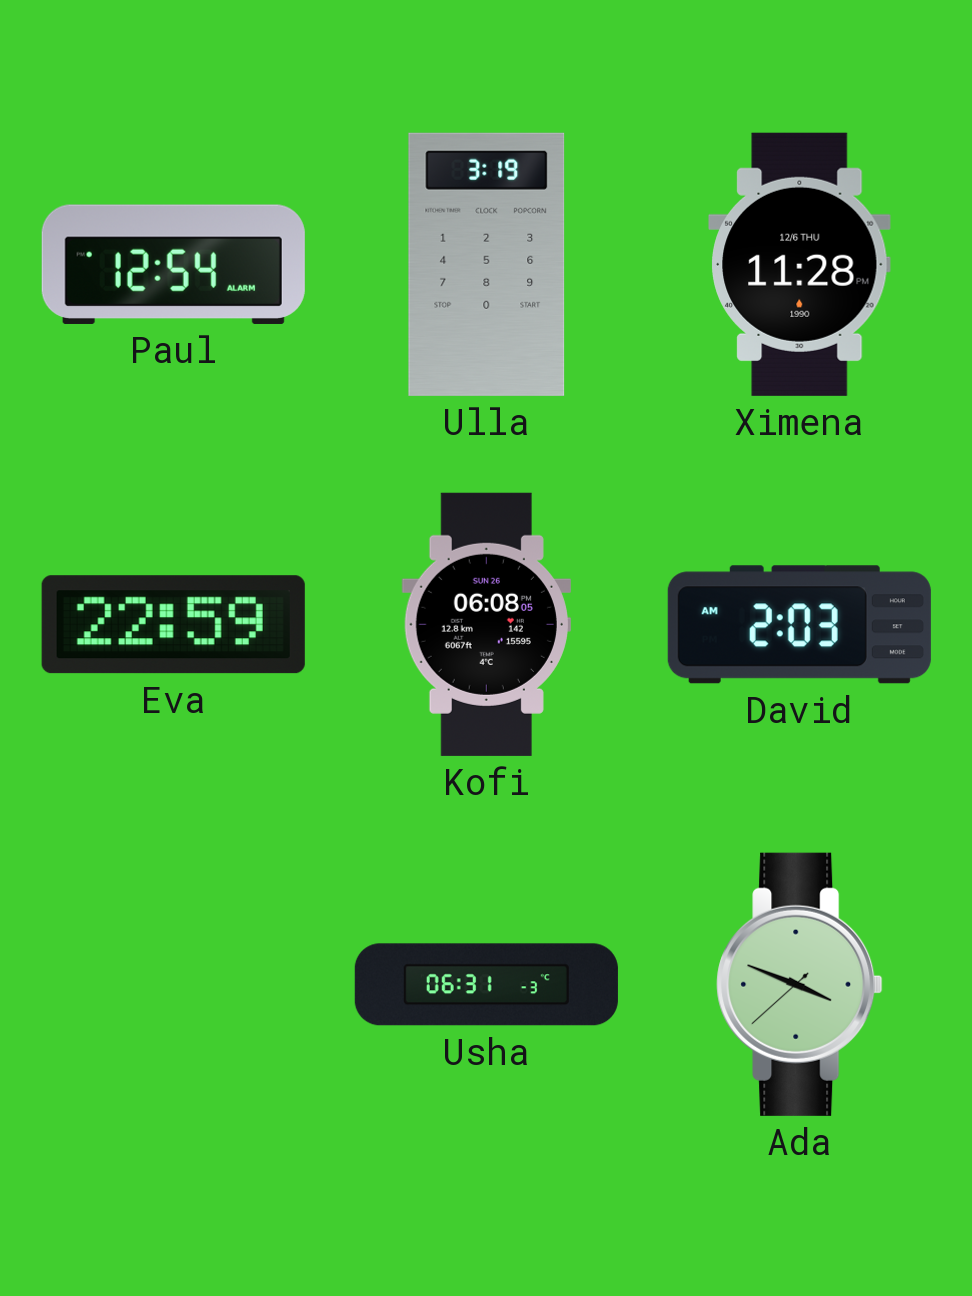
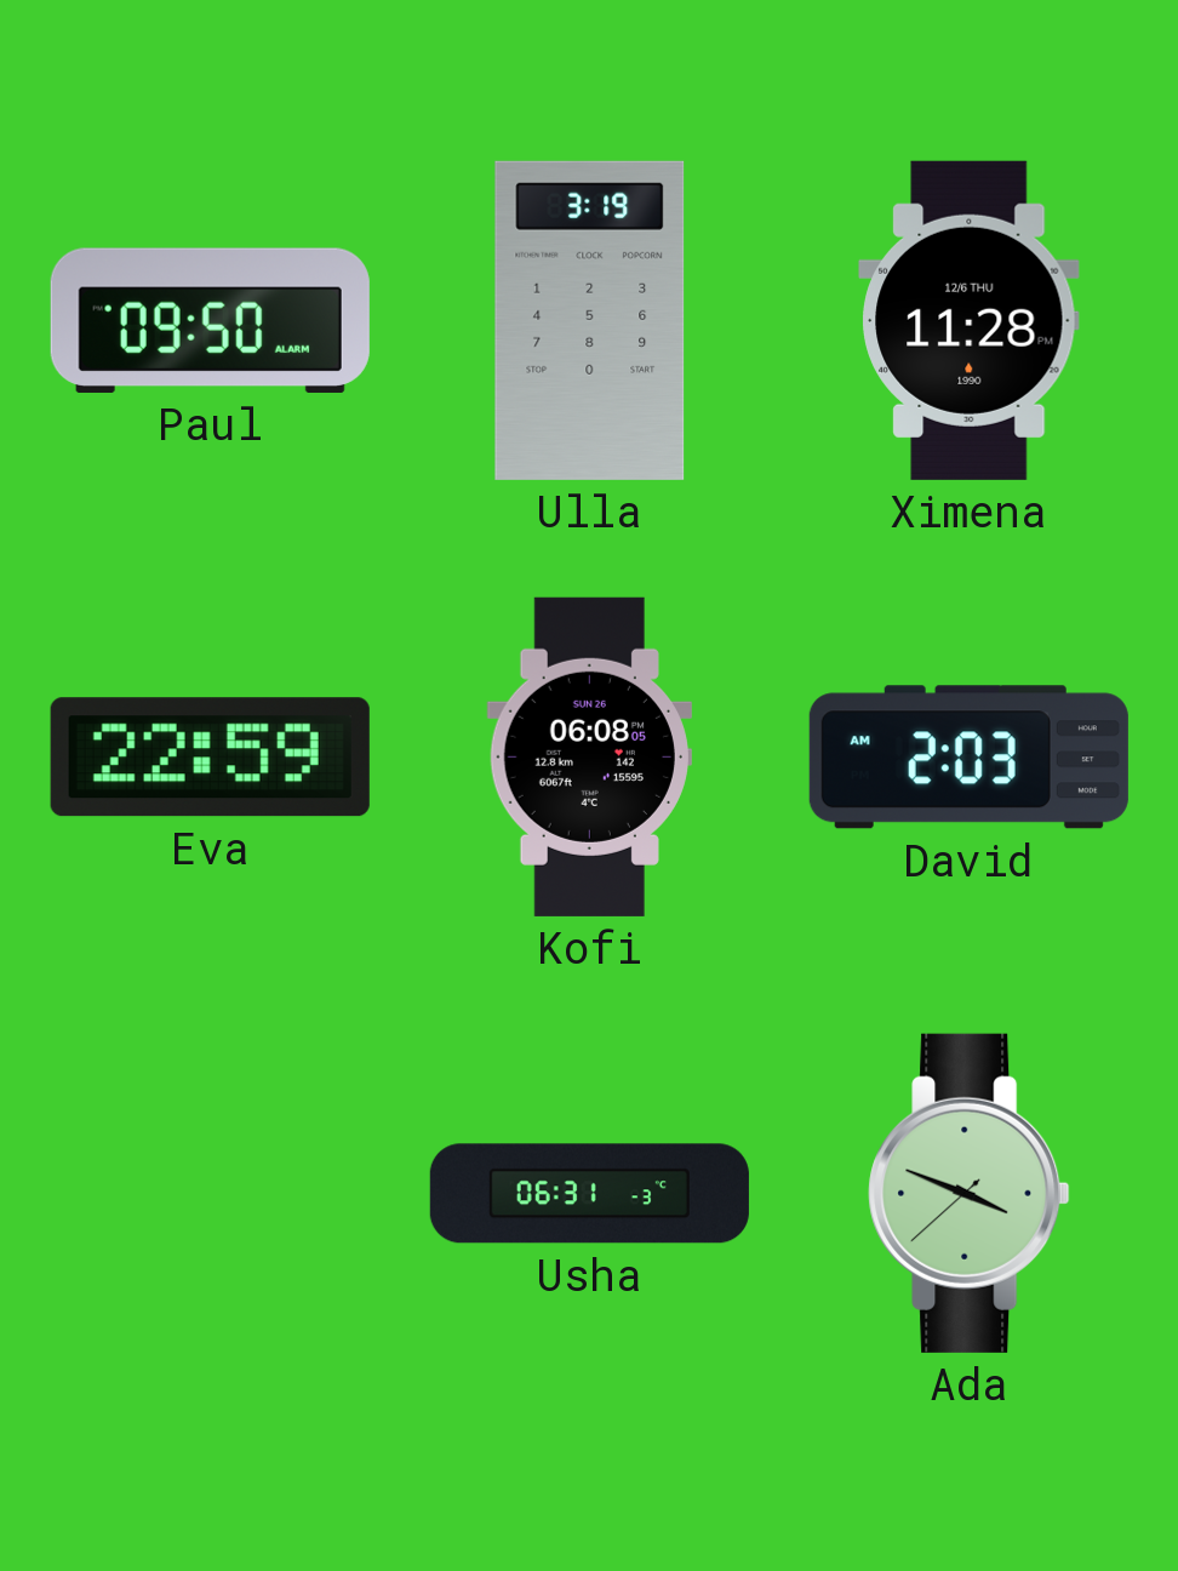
Paul: 12:54 -> 09:50 (210, 320)
